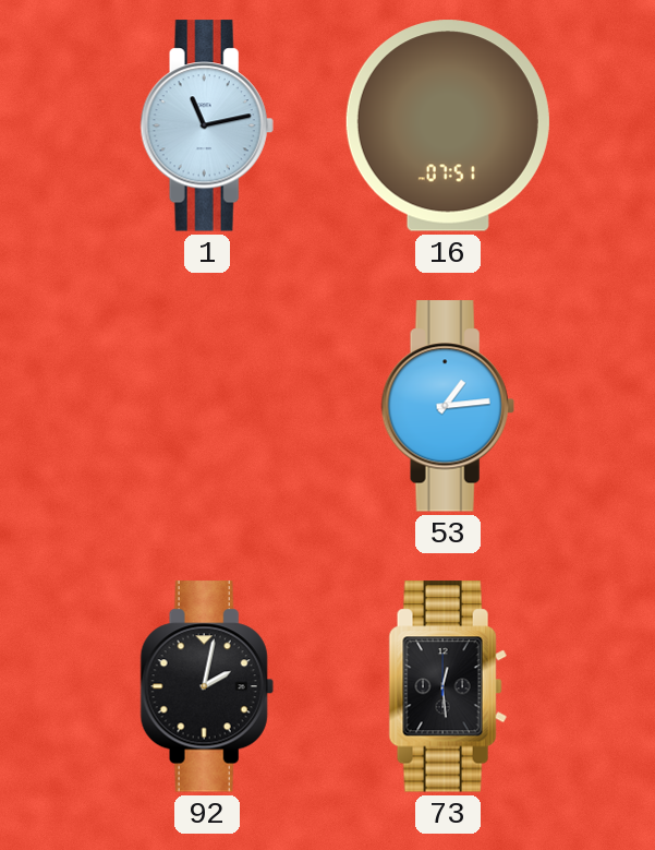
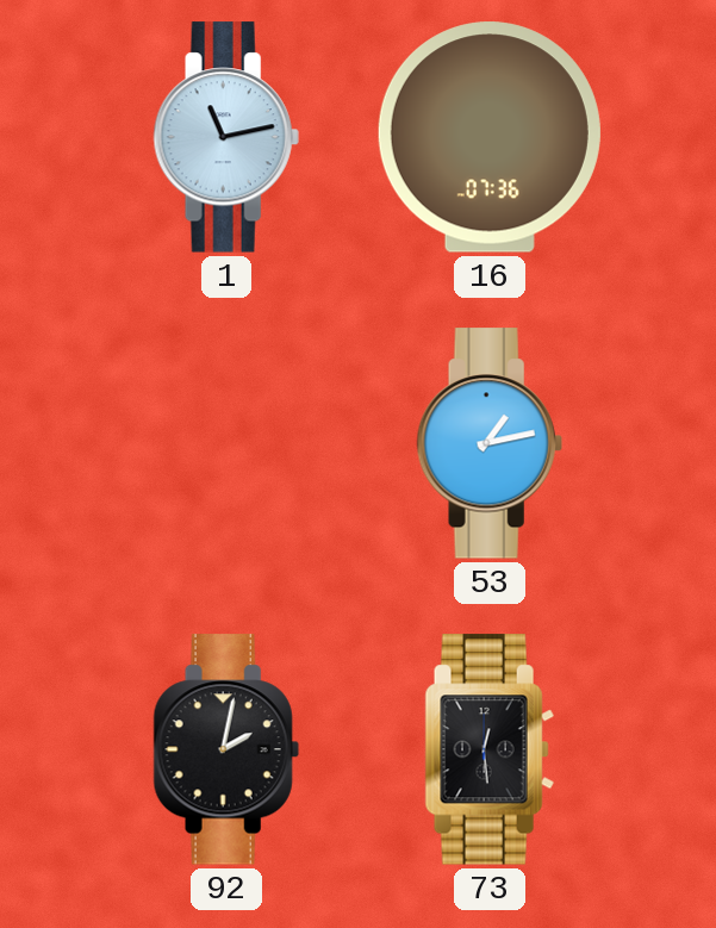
16: 07:51 -> 07:36 (490, 137)
53: 1:14 -> 1:13 (490, 443)
